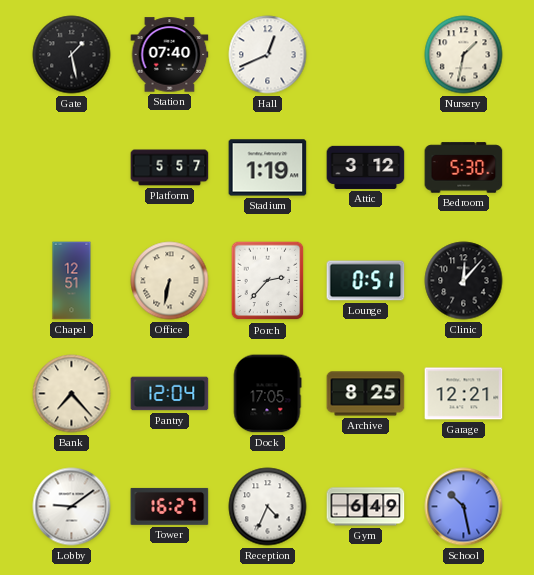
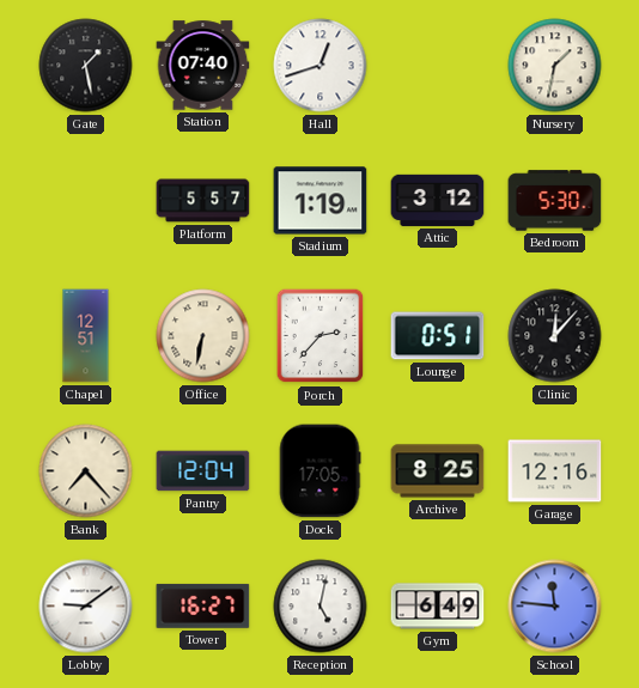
Hall: 12:41 -> 12:42 (321, 66)
Garage: 12:21 -> 12:16 (555, 471)
Reception: 4:34 -> 5:02 (321, 607)
School: 10:28 -> 11:46 (555, 607)
